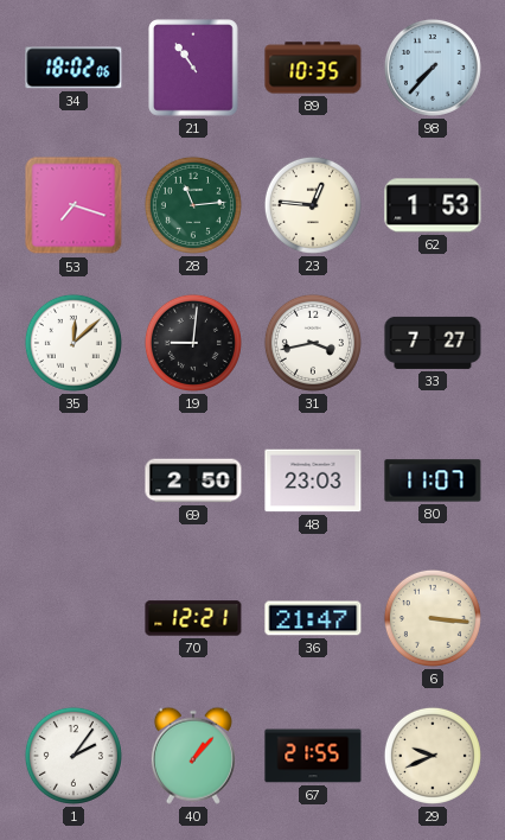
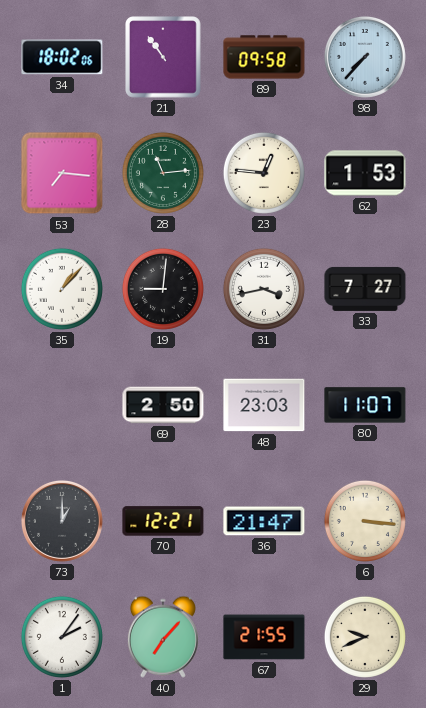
89: 10:35 -> 09:58 (264, 57)
53: 7:18 -> 7:16 (62, 173)
35: 12:08 -> 1:07 (62, 289)
73: none -> 1:00 (62, 521)
40: 1:07 -> 7:07 (163, 637)
